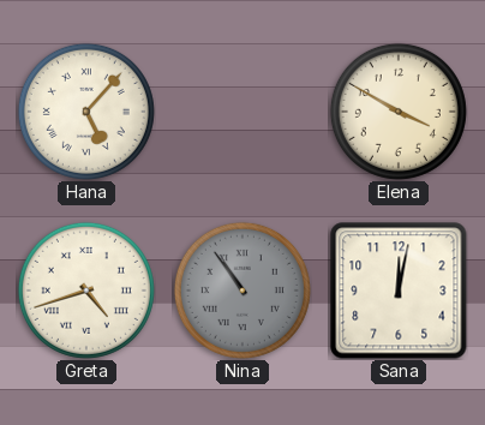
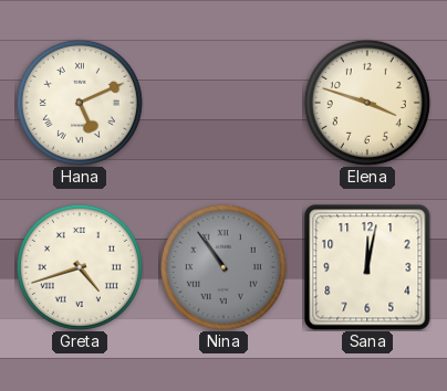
Hana: 5:07 -> 5:11 (80, 103)
Elena: 3:50 -> 3:48 (367, 103)
